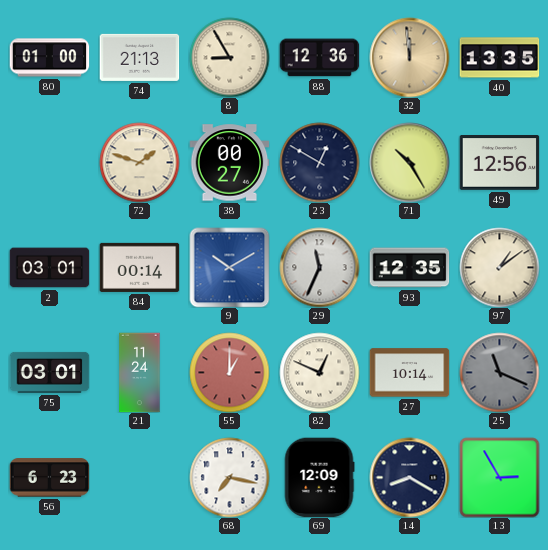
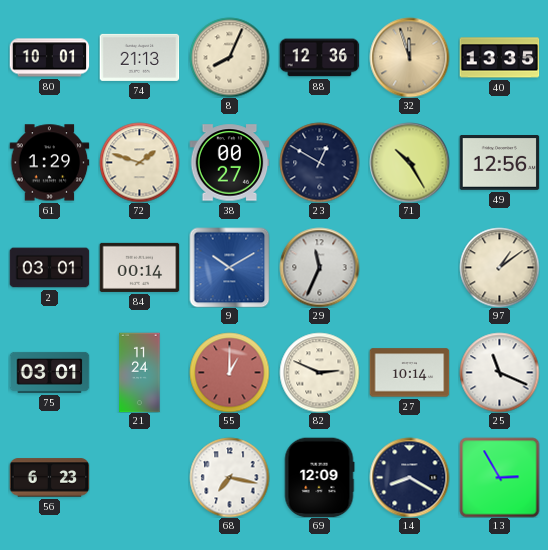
80: 01:00 -> 10:01 (49, 58)
8: 8:55 -> 8:04 (229, 57)
32: 11:59 -> 11:57 (409, 57)
61: none -> 1:29 (49, 163)
93: 12:35 -> none (409, 268)
82: 12:49 -> 2:49 (319, 372)
25 dial: grey -> white (499, 372)
